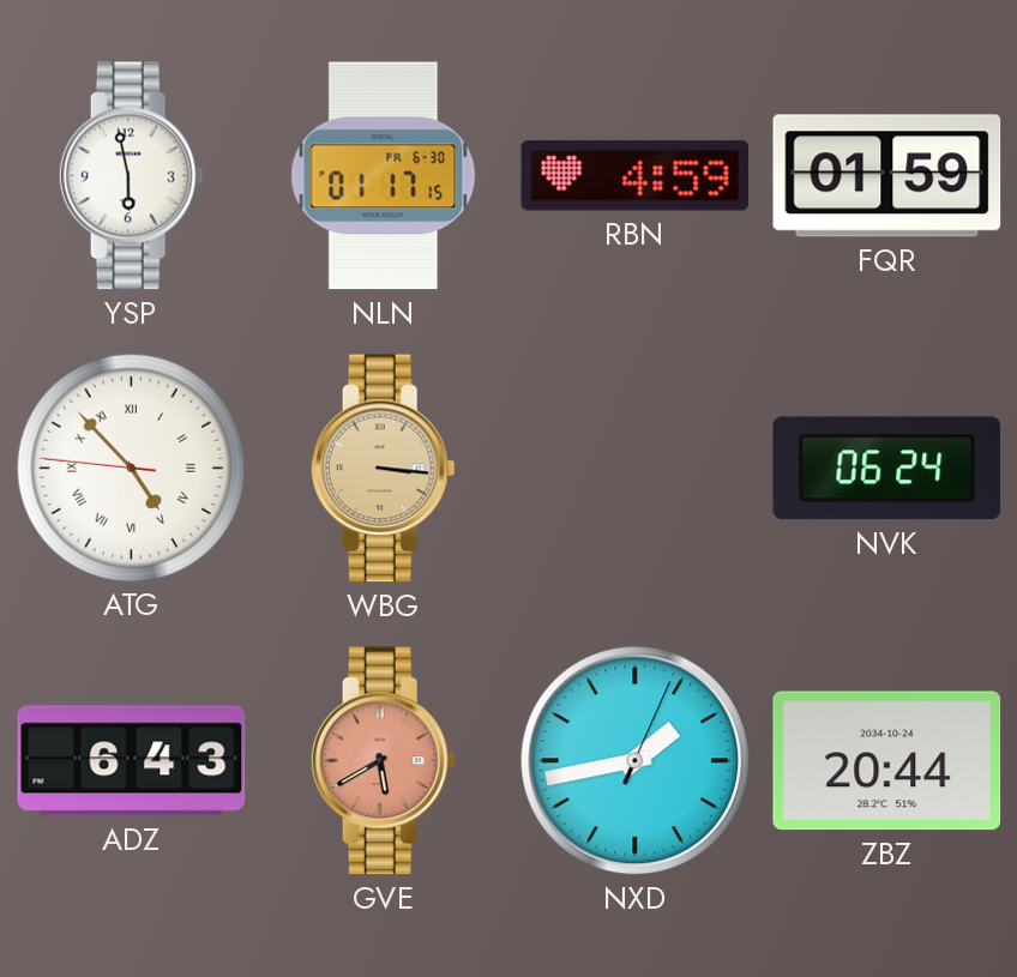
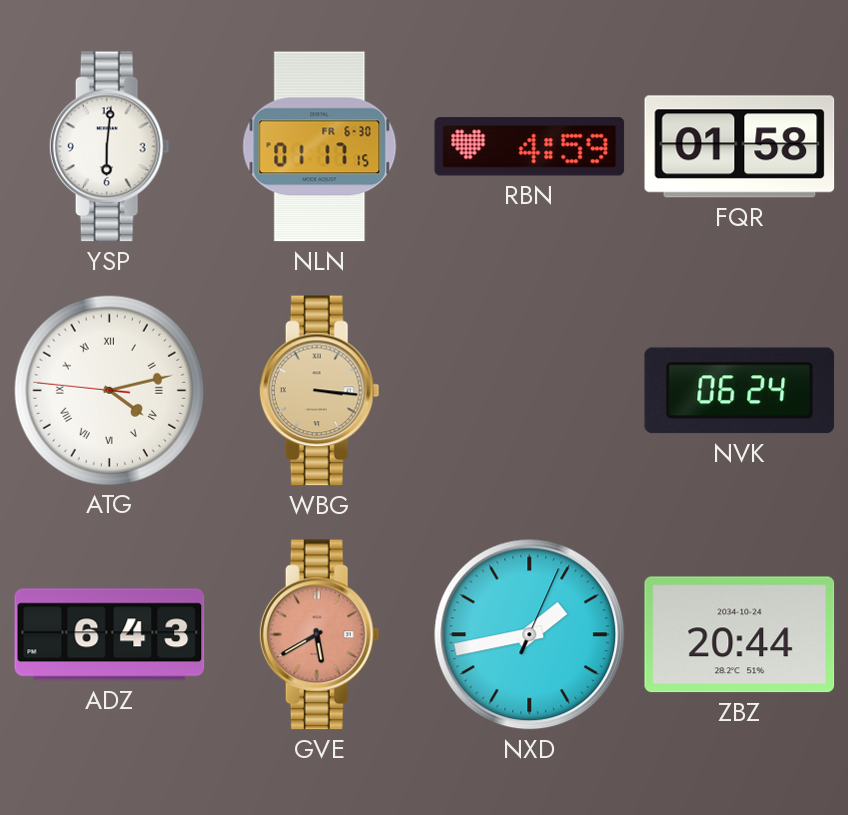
YSP: 5:58 -> 6:01 (109, 147)
FQR: 01:59 -> 01:58 (740, 147)
ATG: 4:52 -> 4:12 (109, 390)
